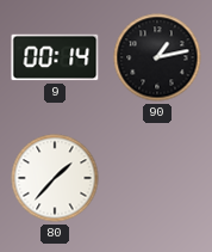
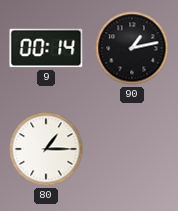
80: 1:37 -> 1:15 (46, 149)
